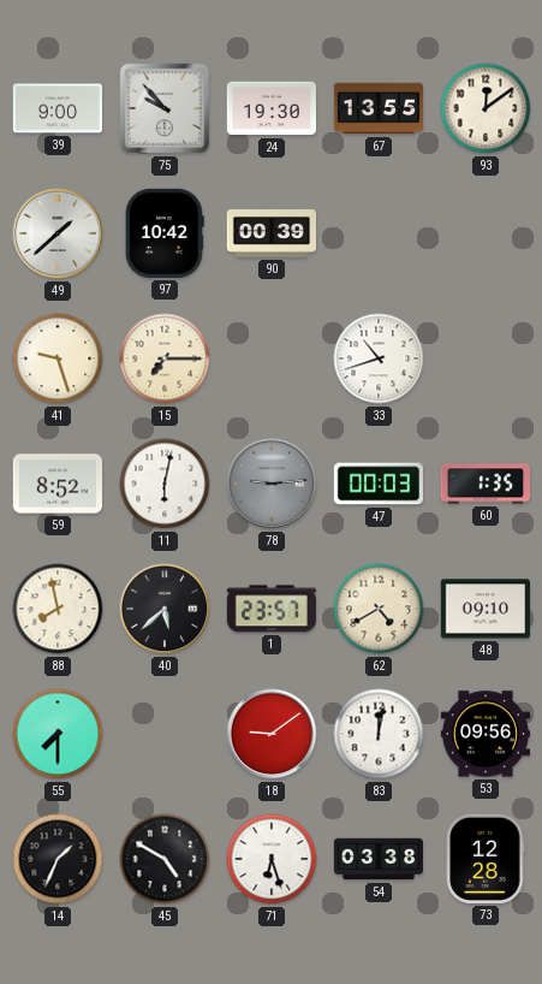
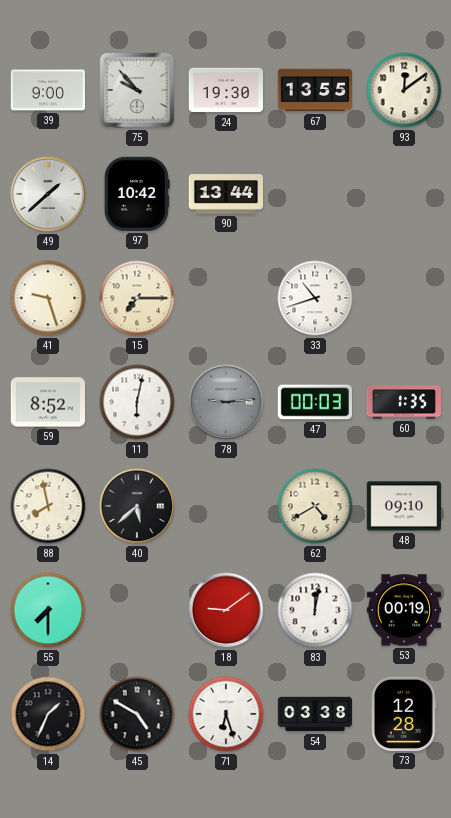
90: 00:39 -> 13:44 (225, 194)
1: 23:57 -> none (272, 609)
53: 09:56 -> 00:19 (403, 610)
